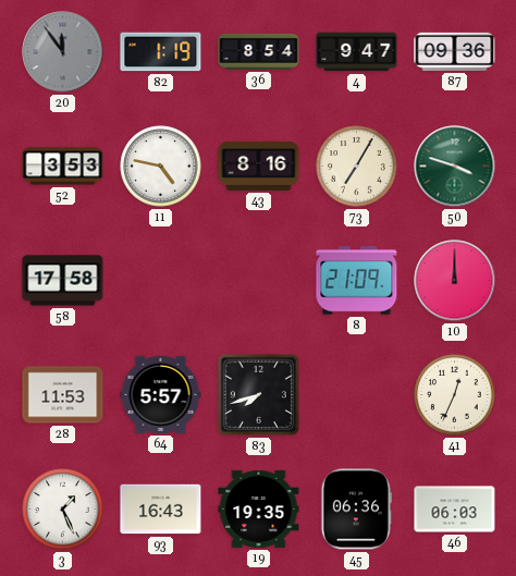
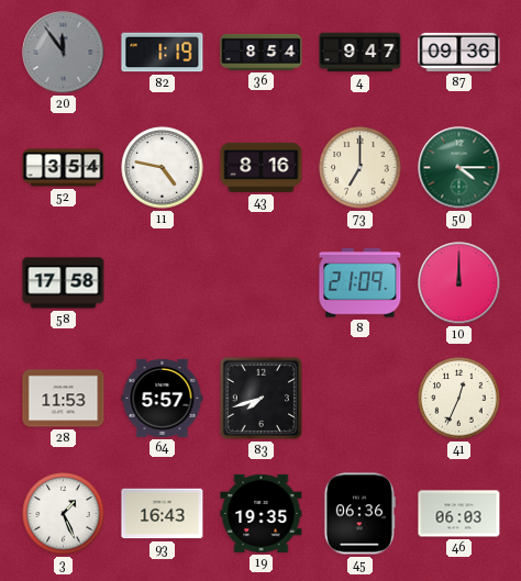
52: 3:53 -> 3:54 (64, 168)
73: 7:05 -> 7:00 (361, 168)
50: 3:48 -> 4:15 (459, 168)
